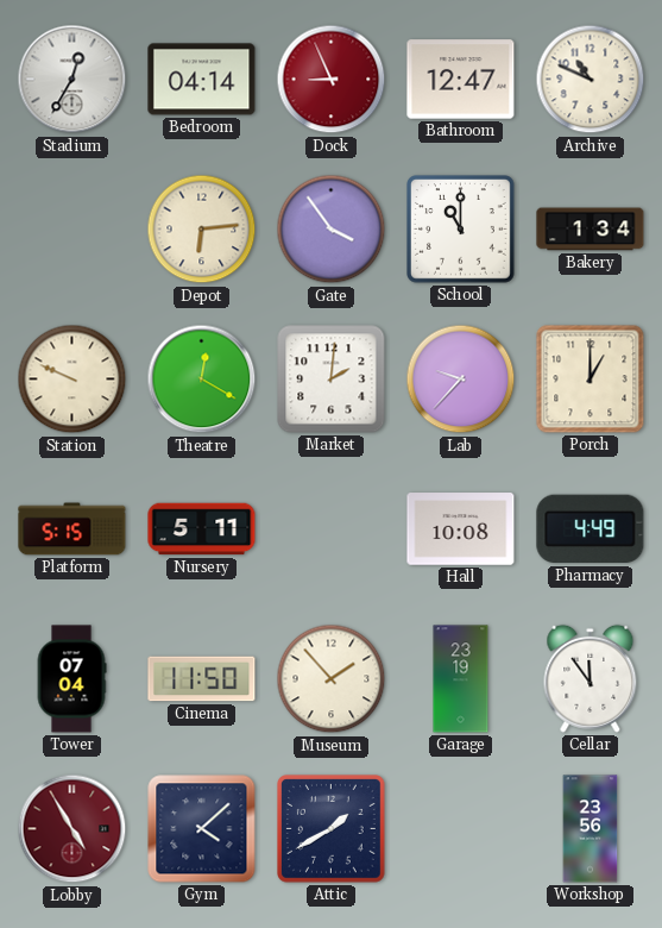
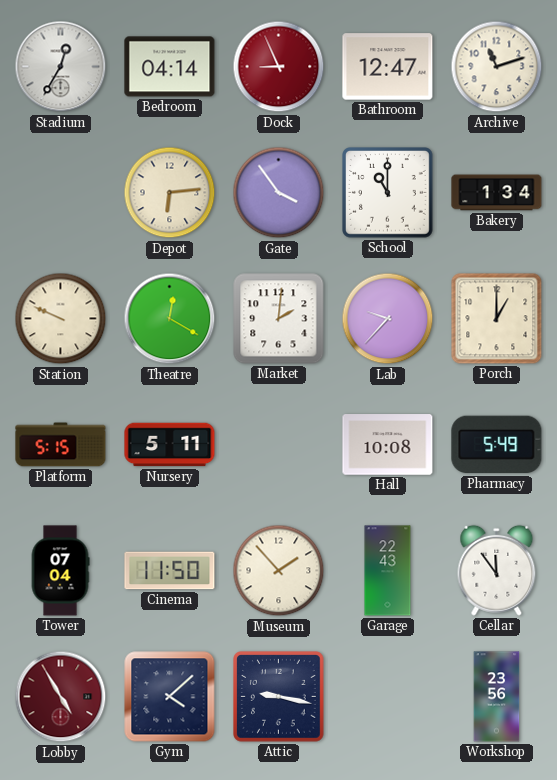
Archive: 10:49 -> 11:12 (497, 67)
Pharmacy: 4:49 -> 5:49 (497, 445)
Garage: 23:19 -> 22:43 (388, 571)
Attic: 1:40 -> 9:17 (279, 697)
